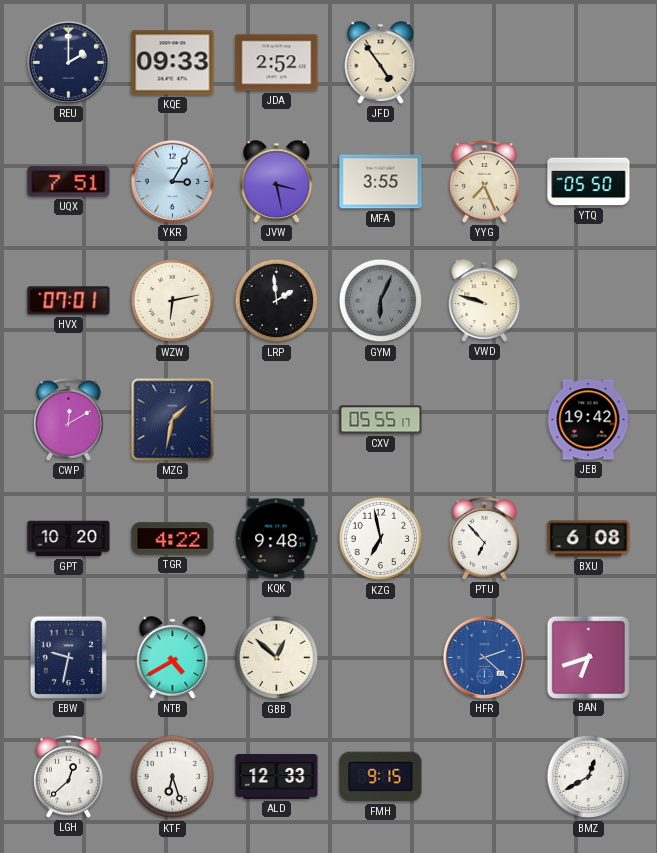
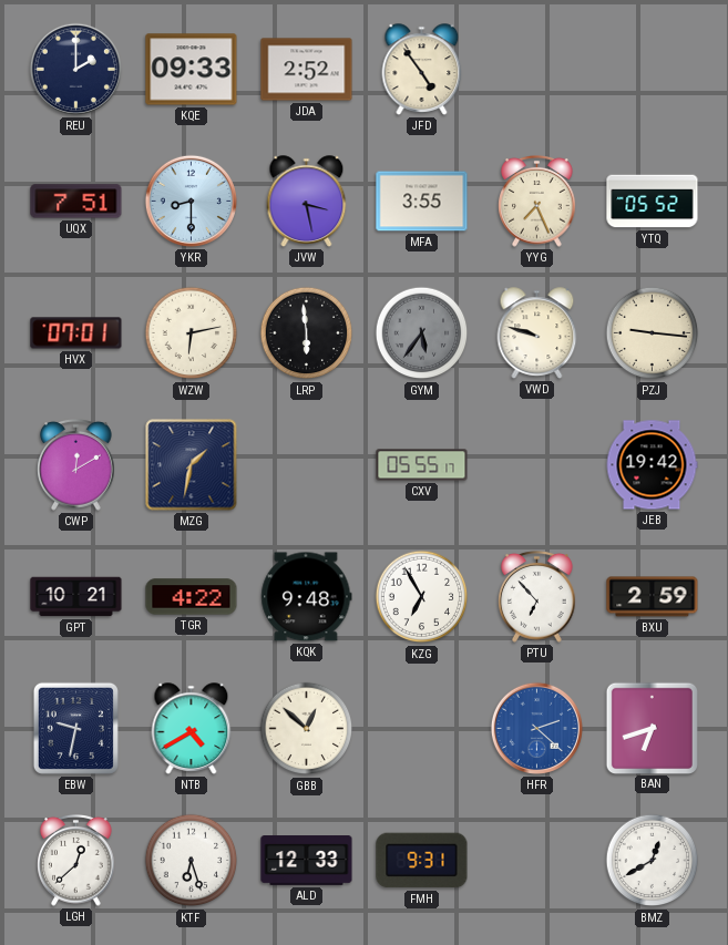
YKR: 3:05 -> 8:30 (191, 201)
YTQ: 05:50 -> 05:52 (653, 202)
LRP: 1:59 -> 5:59 (307, 333)
GYM: 6:04 -> 5:36 (422, 333)
PZJ: none -> 9:16 (653, 333)
GPT: 10:20 -> 10:21 (76, 597)
KZG: 6:58 -> 6:55 (422, 597)
BXU: 6:08 -> 2:59 (653, 597)
FMH: 9:15 -> 9:31 (422, 861)
